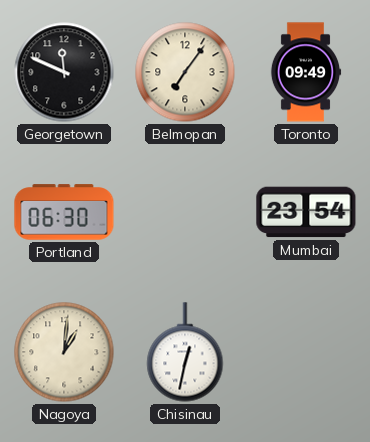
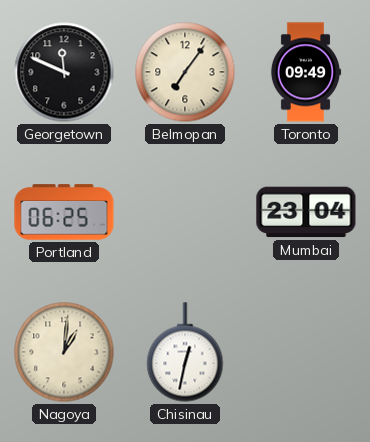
Portland: 06:30 -> 06:25 (64, 212)
Mumbai: 23:54 -> 23:04 (306, 212)
